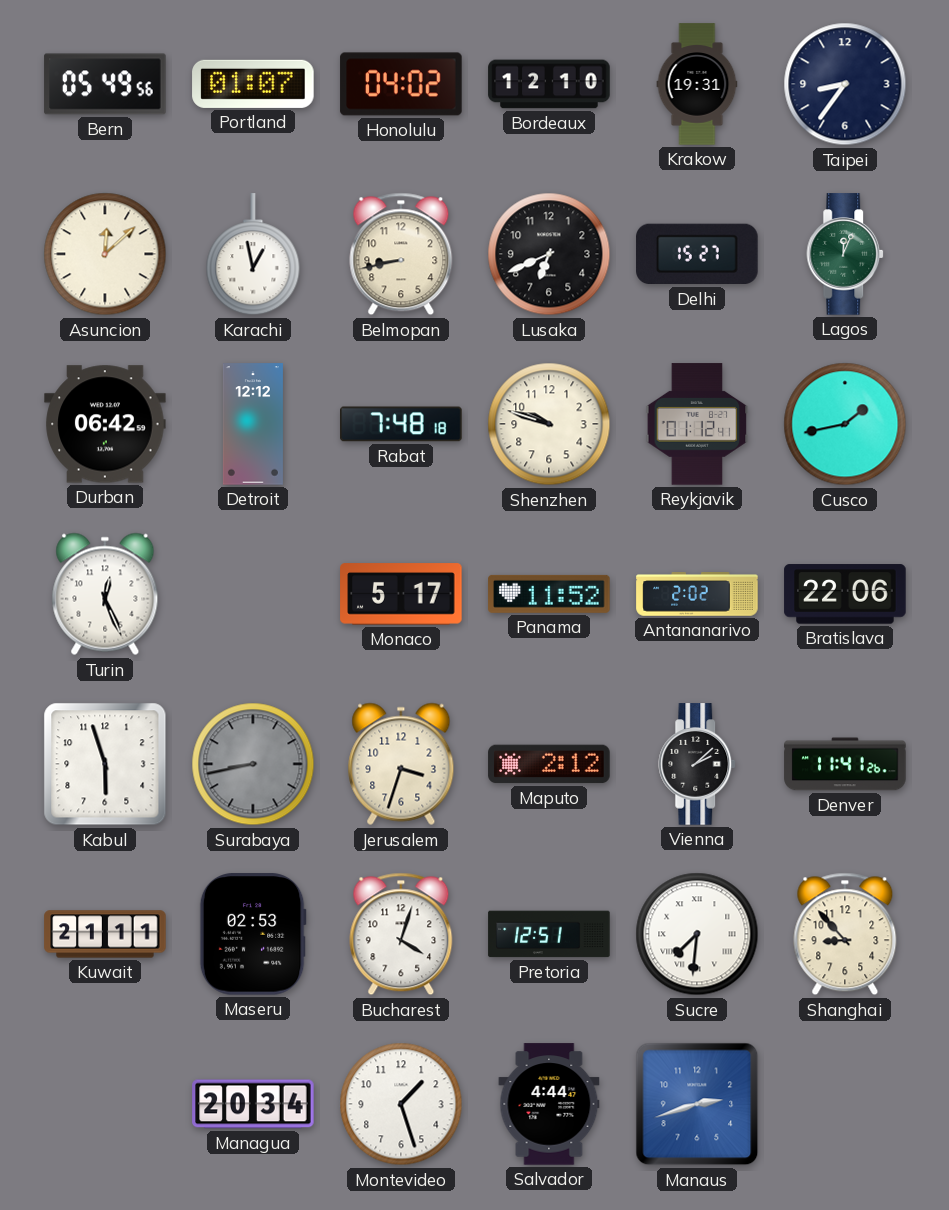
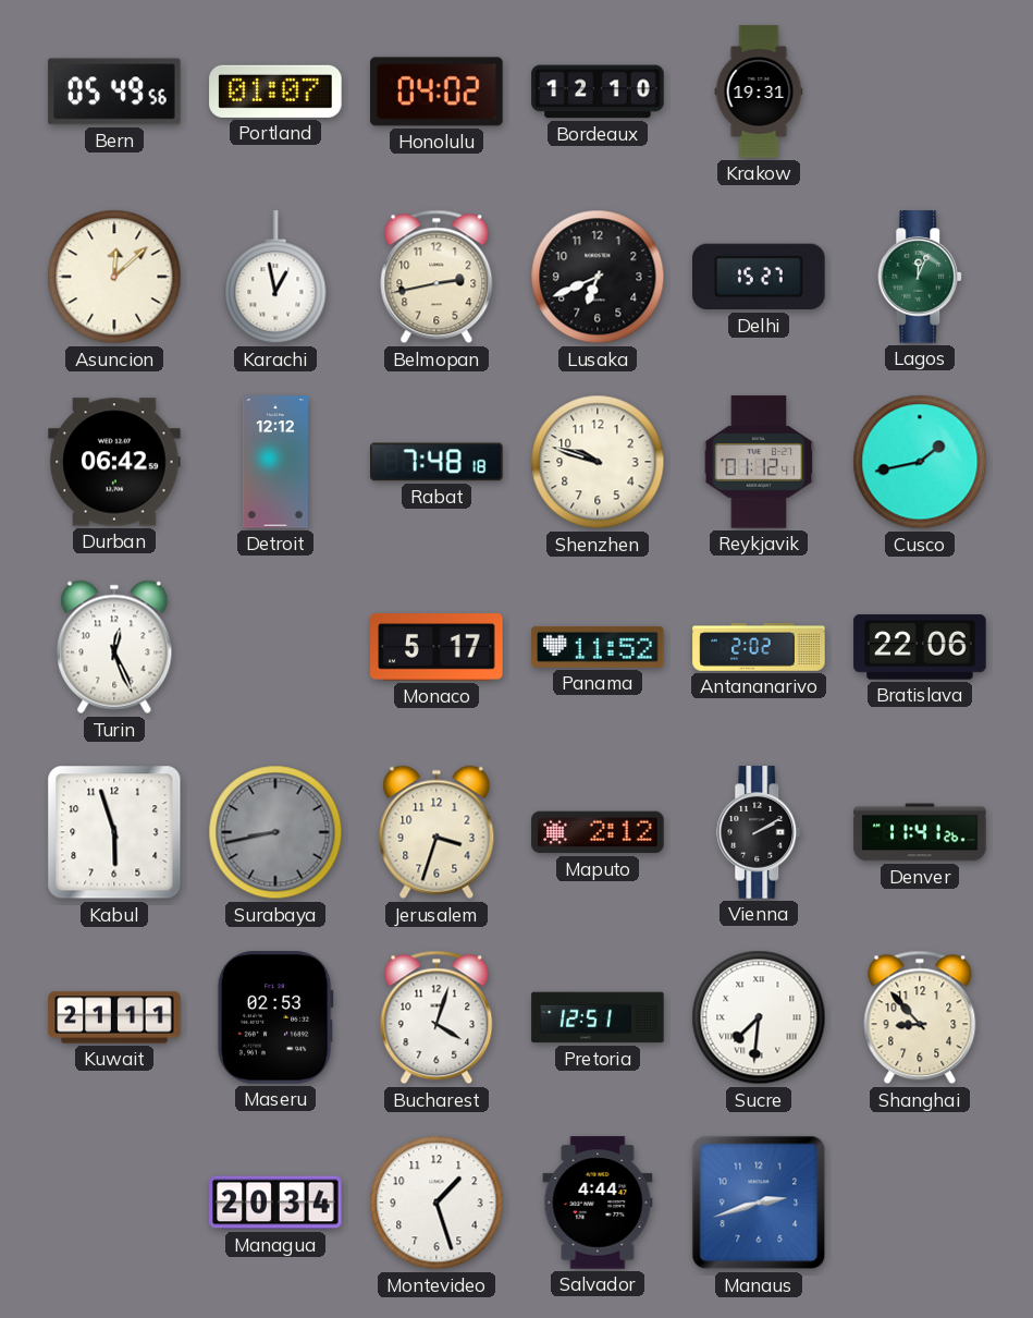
Taipei: 8:36 -> none (845, 84)
Belmopan: 8:43 -> 2:43 (436, 277)
Vienna: 2:08 -> 2:10 (760, 832)
